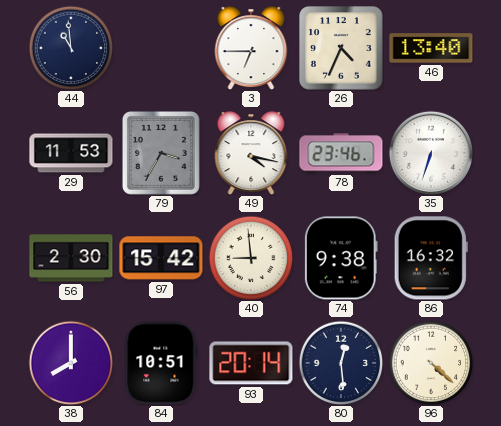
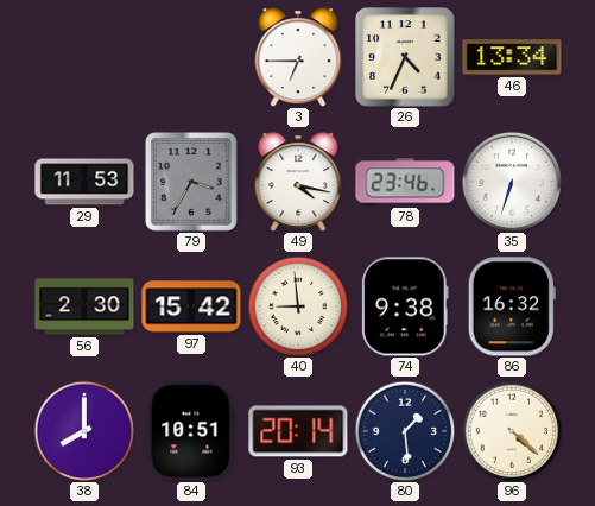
44: 10:59 -> none (71, 48)
46: 13:40 -> 13:34 (512, 57)
80: 12:29 -> 1:29 (405, 431)
